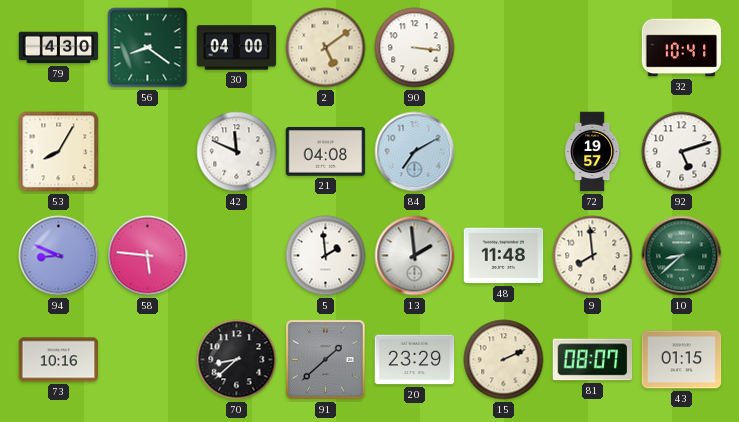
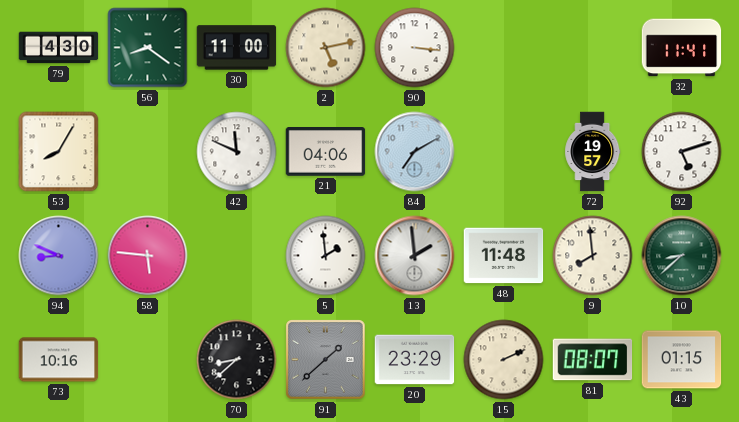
30: 04:00 -> 11:00 (237, 48)
2: 5:09 -> 5:13 (326, 48)
32: 10:41 -> 11:41 (682, 48)
21: 04:08 -> 04:06 (326, 152)
